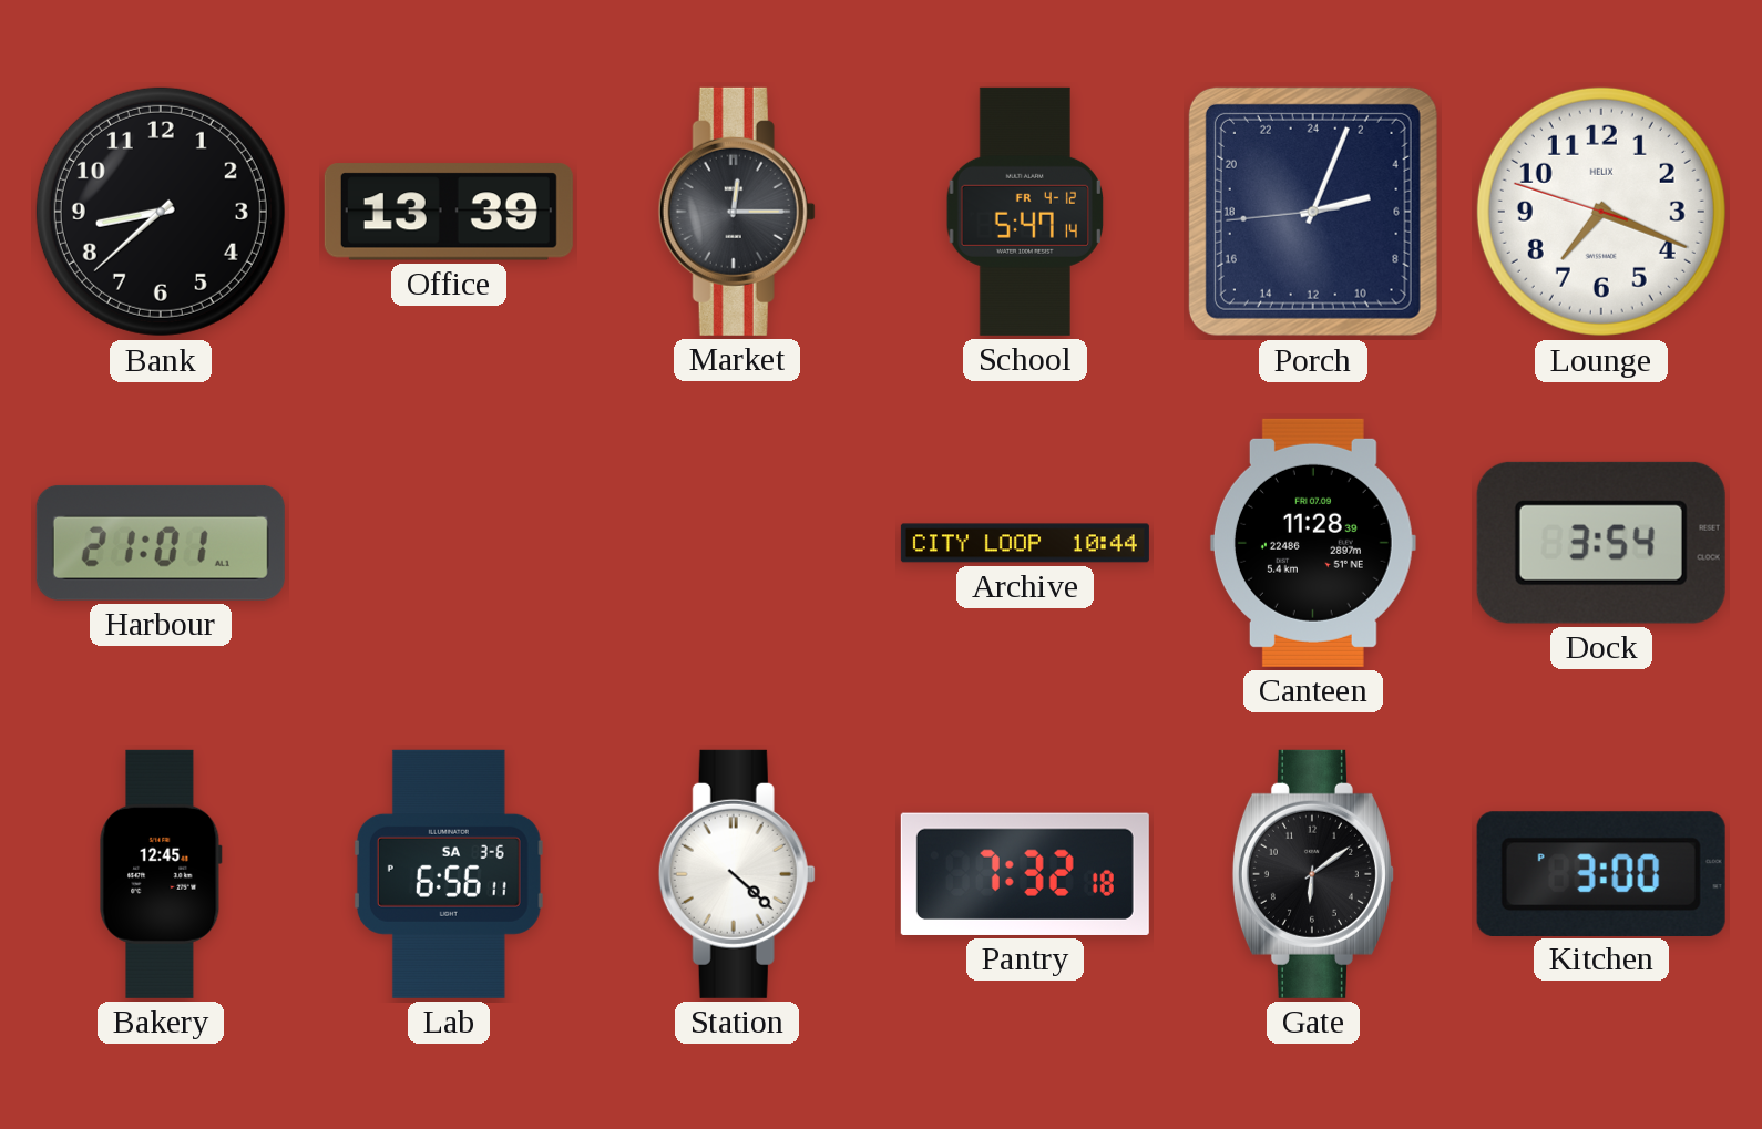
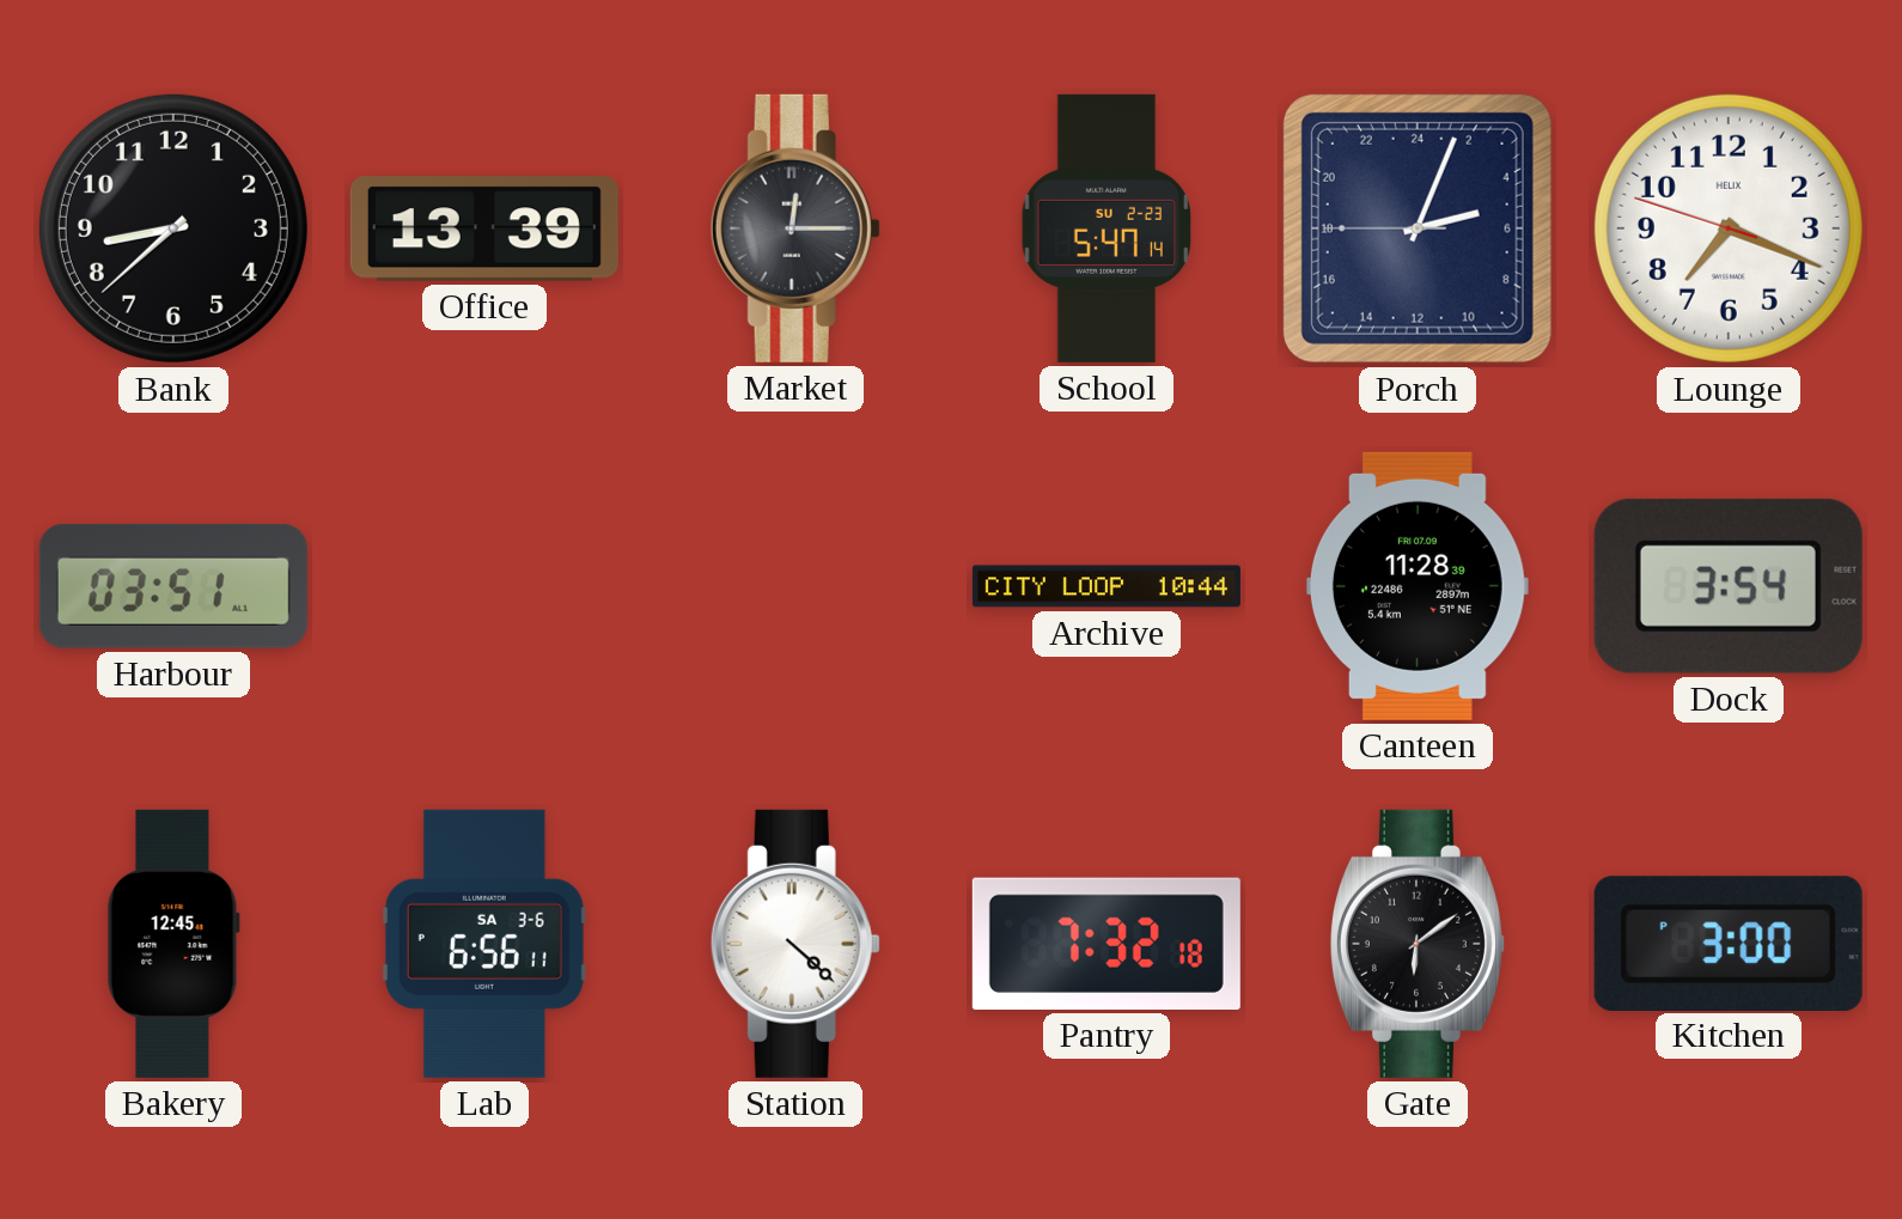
School date: FR 4-12 -> SU 2-23 (1105, 228)
Porch: 5:03:44 -> 5:03:45 (1418, 228)
Harbour: 21:01 -> 03:51 (173, 586)
